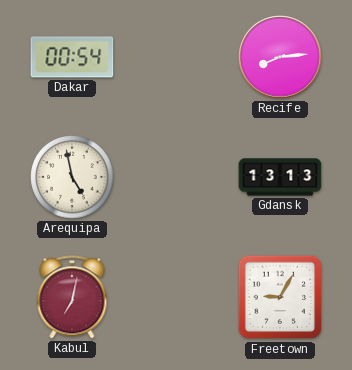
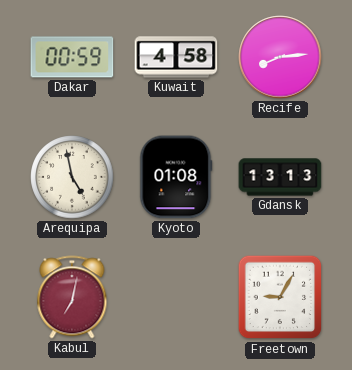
Dakar: 00:54 -> 00:59 (72, 57)
Kuwait: none -> 4:58 (176, 57)
Kyoto: none -> 01:08 (176, 177)
